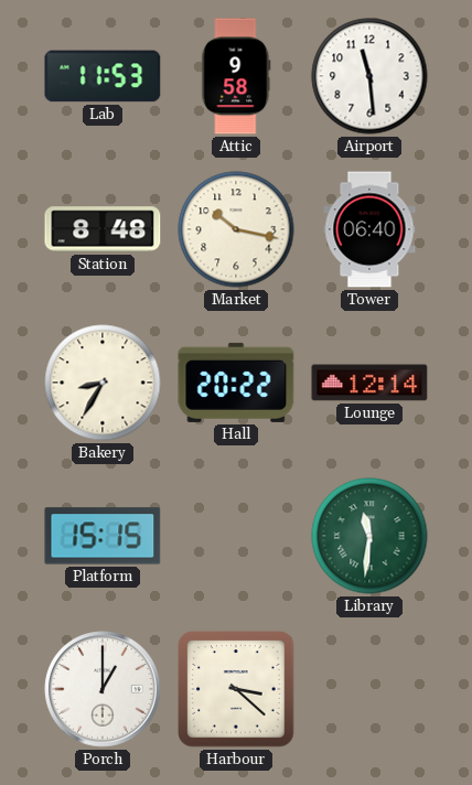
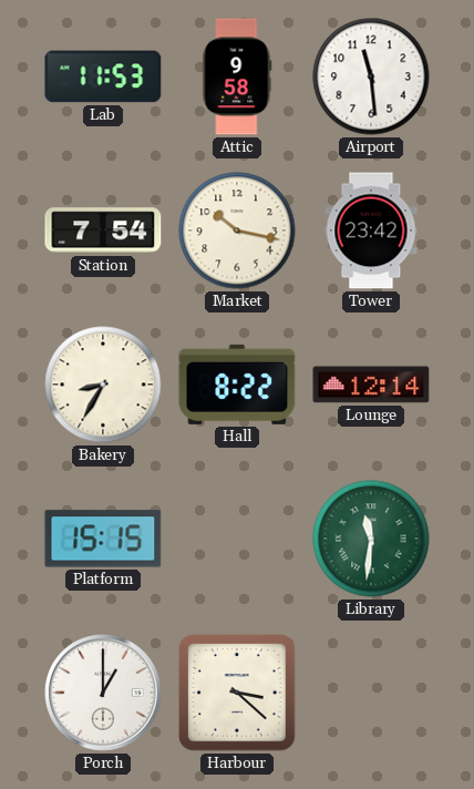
Station: 8:48 -> 7:54 (103, 230)
Tower: 06:40 -> 23:42 (371, 230)
Hall: 20:22 -> 8:22 (237, 385)
